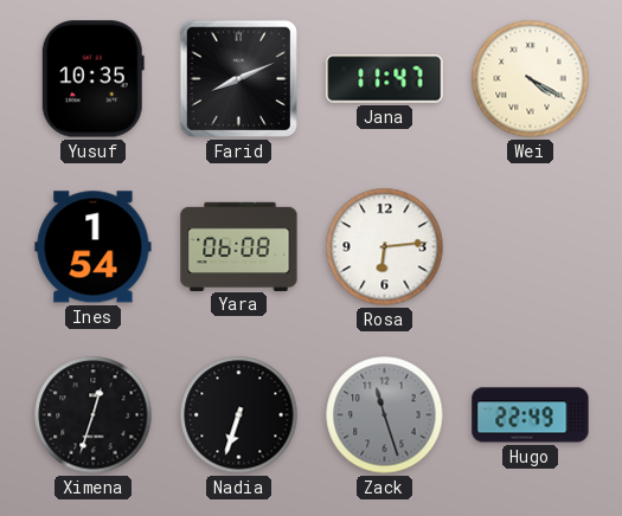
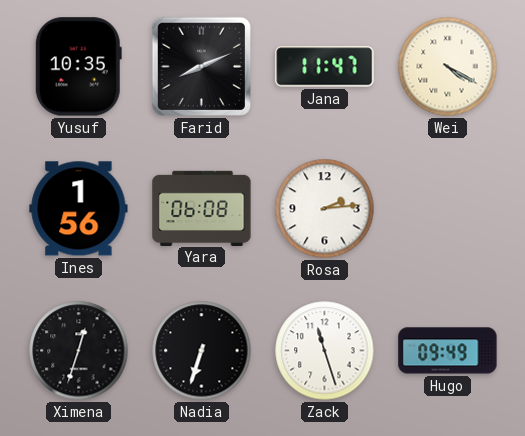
Ines: 1:54 -> 1:56 (79, 209)
Rosa: 6:14 -> 2:14 (325, 209)
Zack dial: grey -> white (325, 351)
Hugo: 22:49 -> 09:49 (448, 351)
